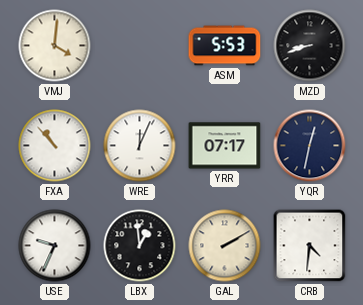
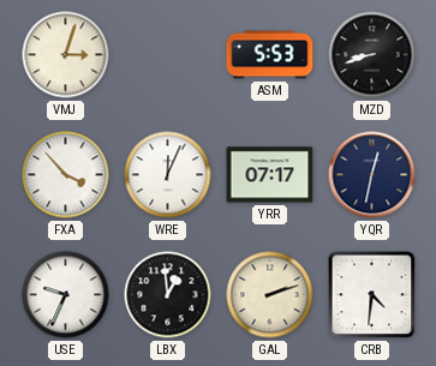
VMJ: 4:01 -> 3:03 (66, 55)
FXA: 10:53 -> 3:53 (66, 175)
GAL: 2:10 -> 2:12 (270, 295)
